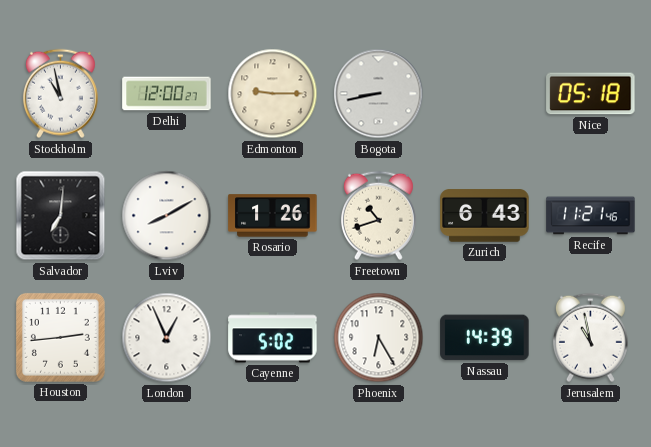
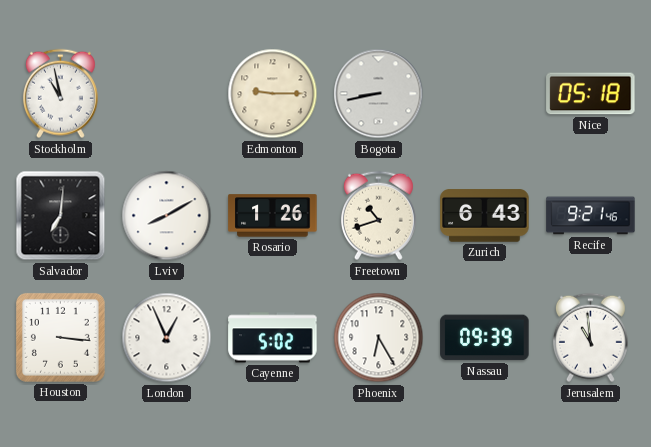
Delhi: 12:00 -> none (167, 94)
Recife: 11:21 -> 9:21 (591, 216)
Houston: 2:44 -> 3:16 (60, 337)
Nassau: 14:39 -> 09:39 (485, 338)
Jerusalem: 10:58 -> 10:59 (590, 338)
